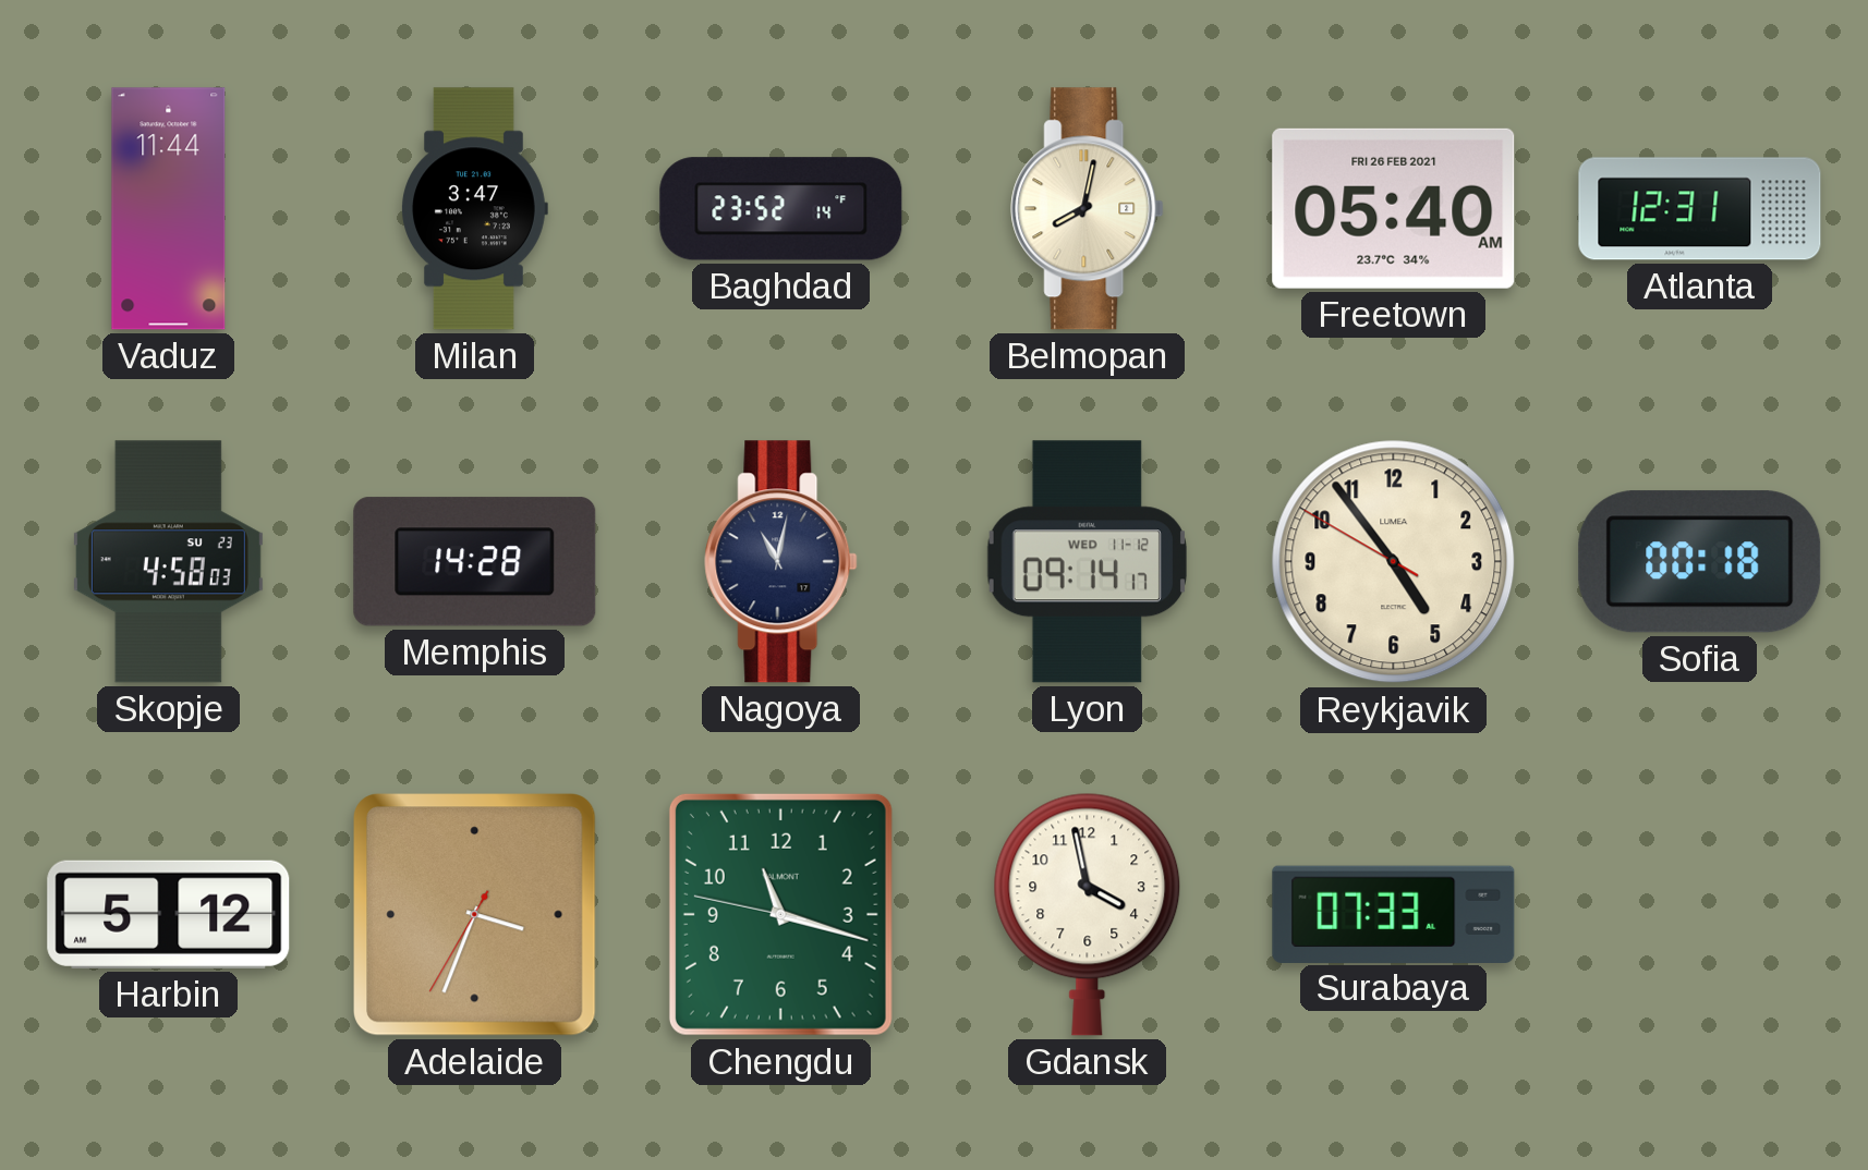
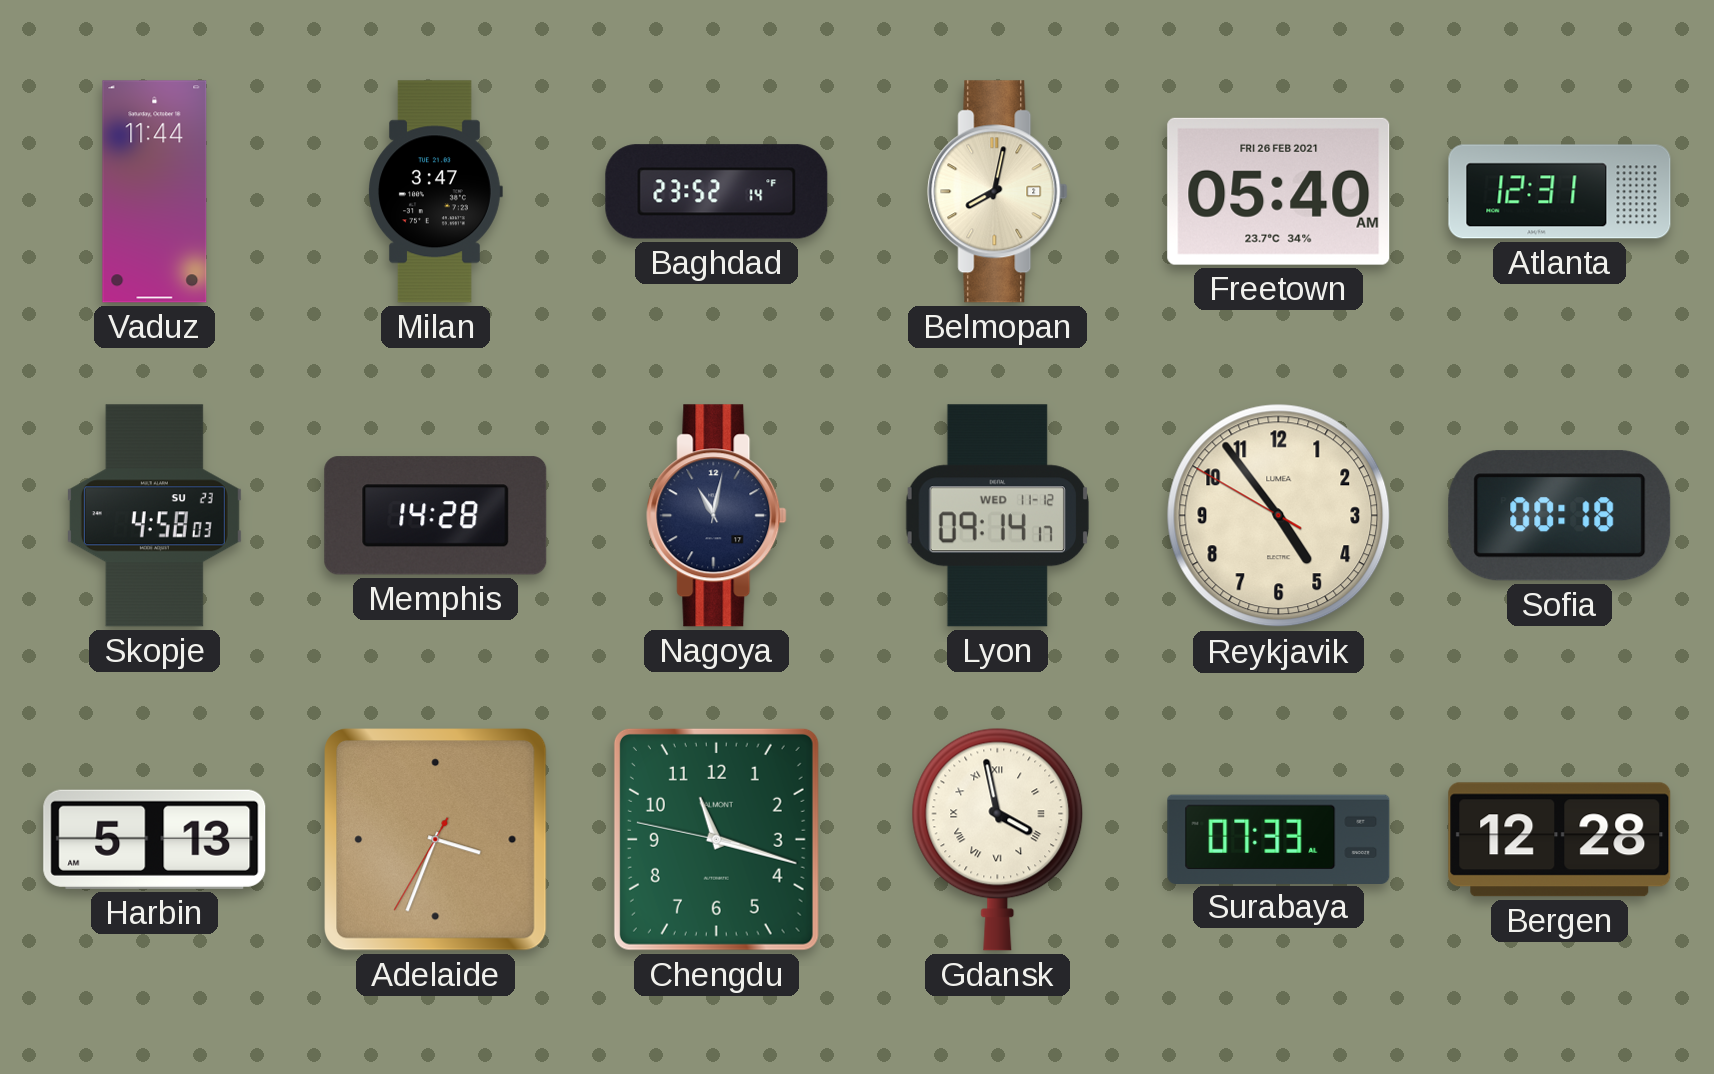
Harbin: 5:12 -> 5:13 (155, 839)
Gdansk numerals: Arabic -> Roman (998, 839)
Bergen: none -> 12:28 (1560, 840)
